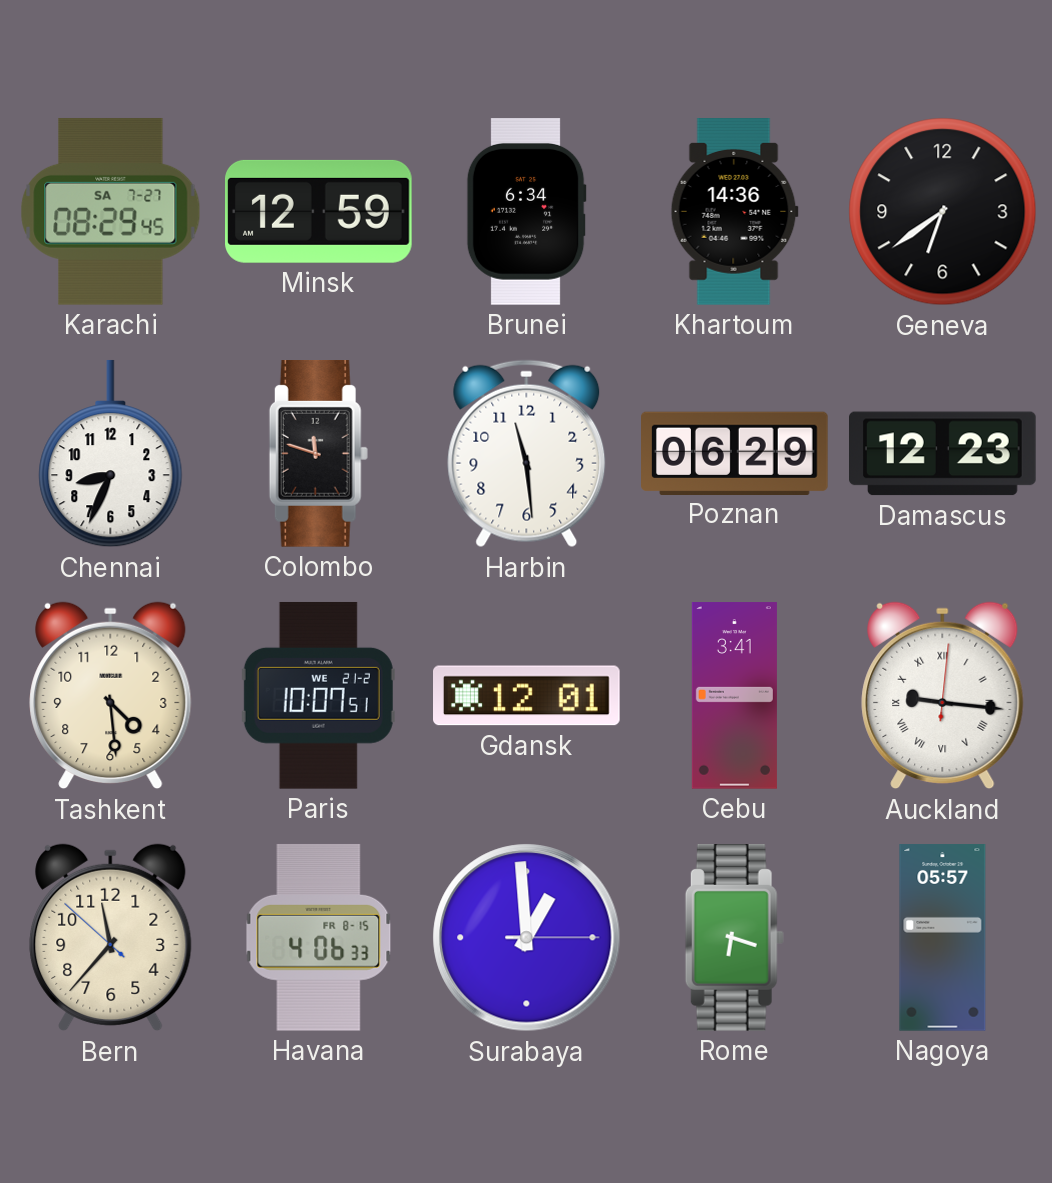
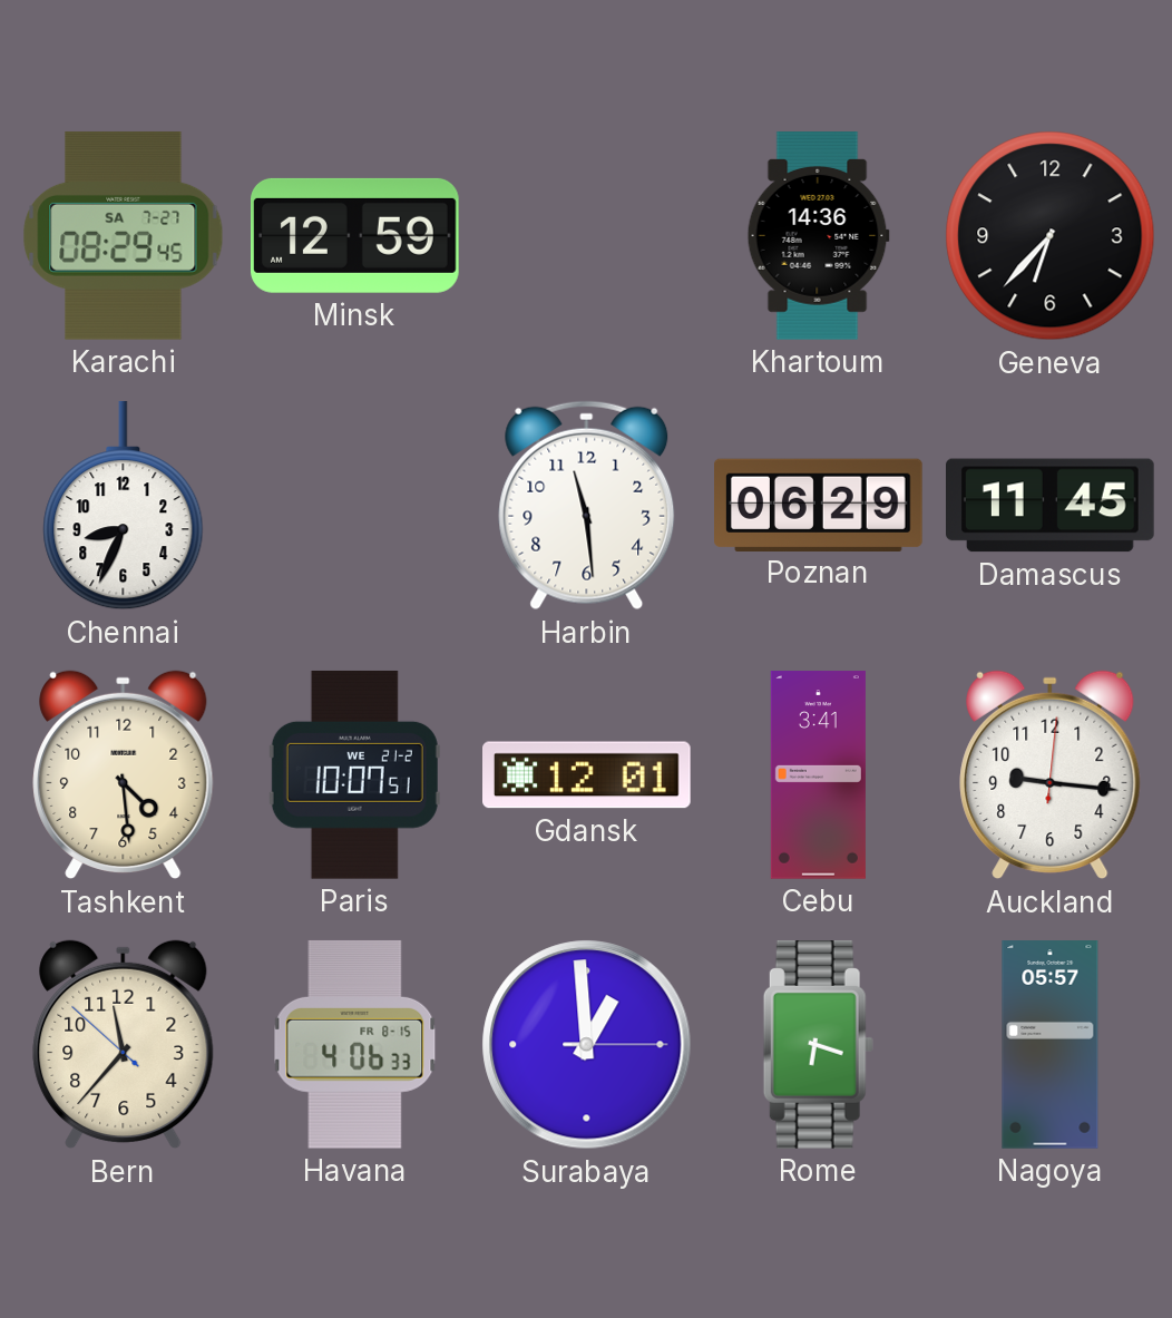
Brunei: 6:34 -> none (526, 212)
Geneva: 6:39 -> 6:37 (1051, 236)
Colombo: 11:48 -> none (318, 454)
Damascus: 12:23 -> 11:45 (1051, 506)
Auckland numerals: Roman -> Arabic (1051, 775)
